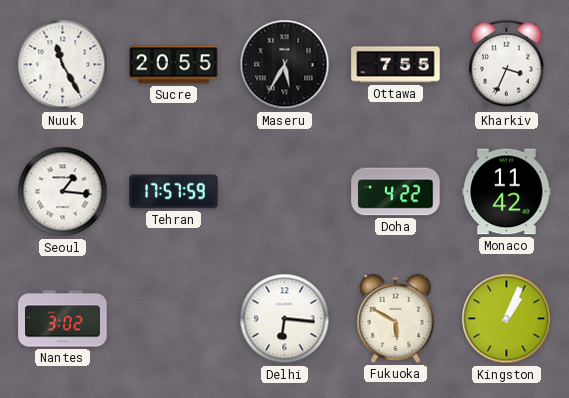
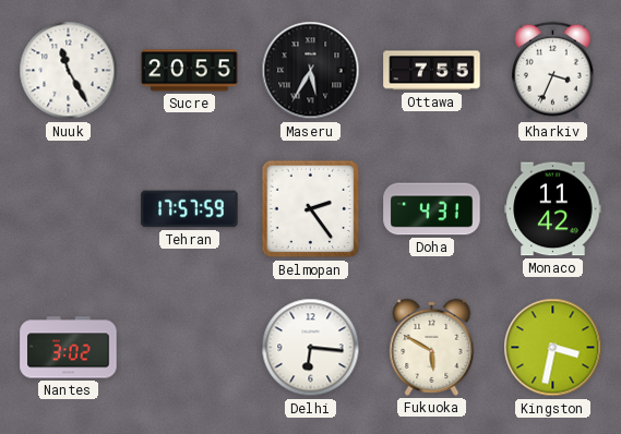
Seoul: 1:16 -> none (63, 192)
Belmopan: none -> 2:24 (311, 209)
Doha: 4:22 -> 4:31 (432, 209)
Kingston: 1:04 -> 3:32 (553, 348)
